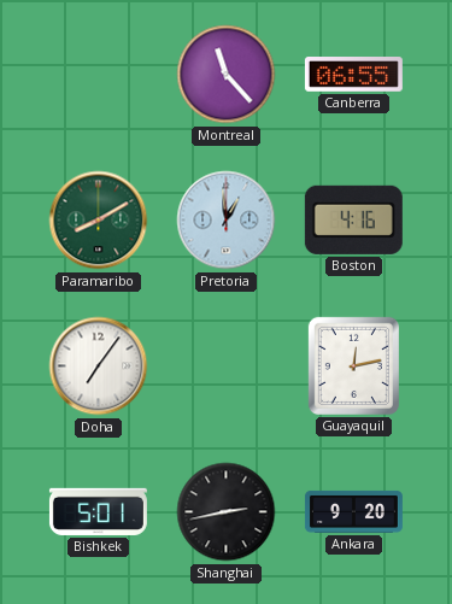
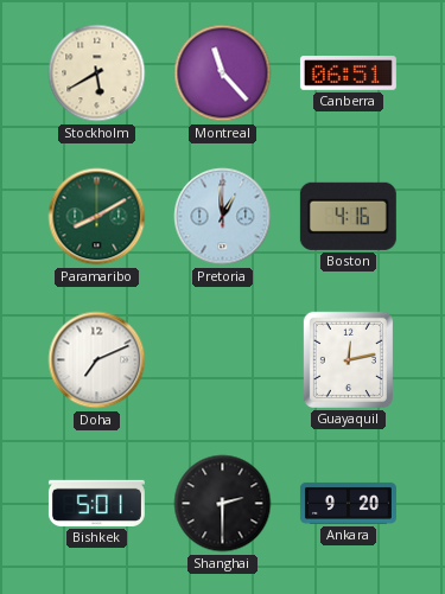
Stockholm: none -> 5:40 (97, 74)
Canberra: 06:55 -> 06:51 (348, 74)
Doha: 7:06 -> 7:11 (97, 360)
Shanghai: 2:43 -> 2:30 (223, 504)
